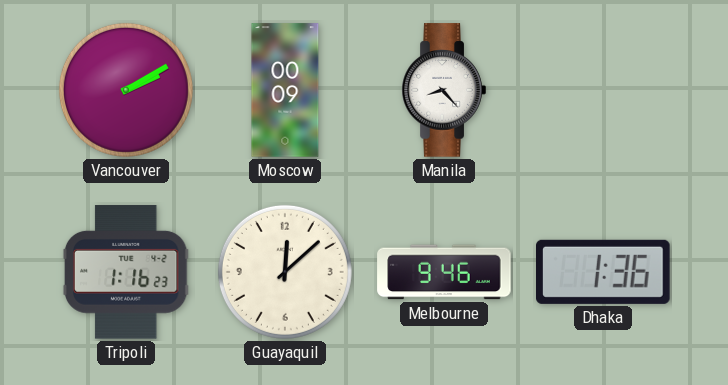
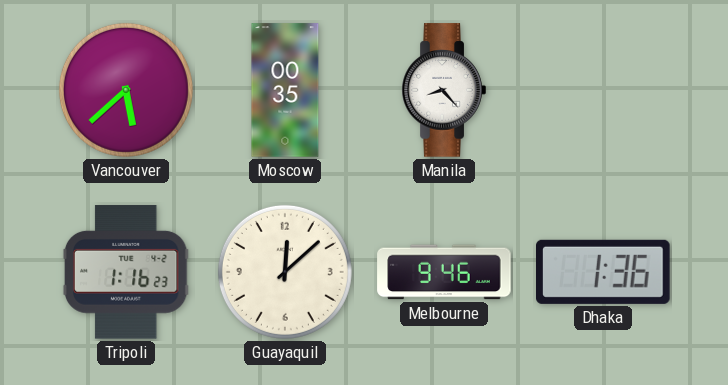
Vancouver: 2:10 -> 5:38 (126, 90)
Moscow: 00:09 -> 00:35 (285, 90)
